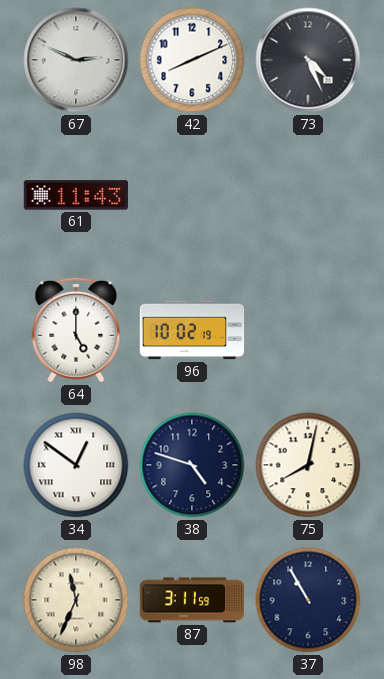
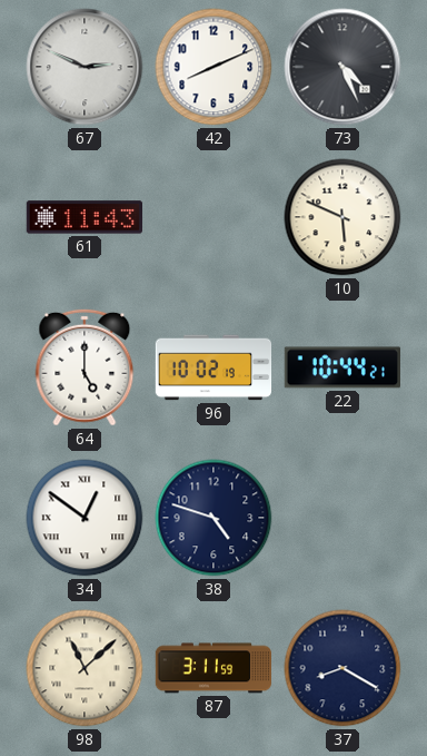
10: none -> 5:49 (342, 217)
22: none -> 10:44 (341, 367)
75: 8:02 -> none (308, 465)
98: 11:34 -> 11:08 (85, 668)
37: 10:55 -> 8:20 (342, 668)
